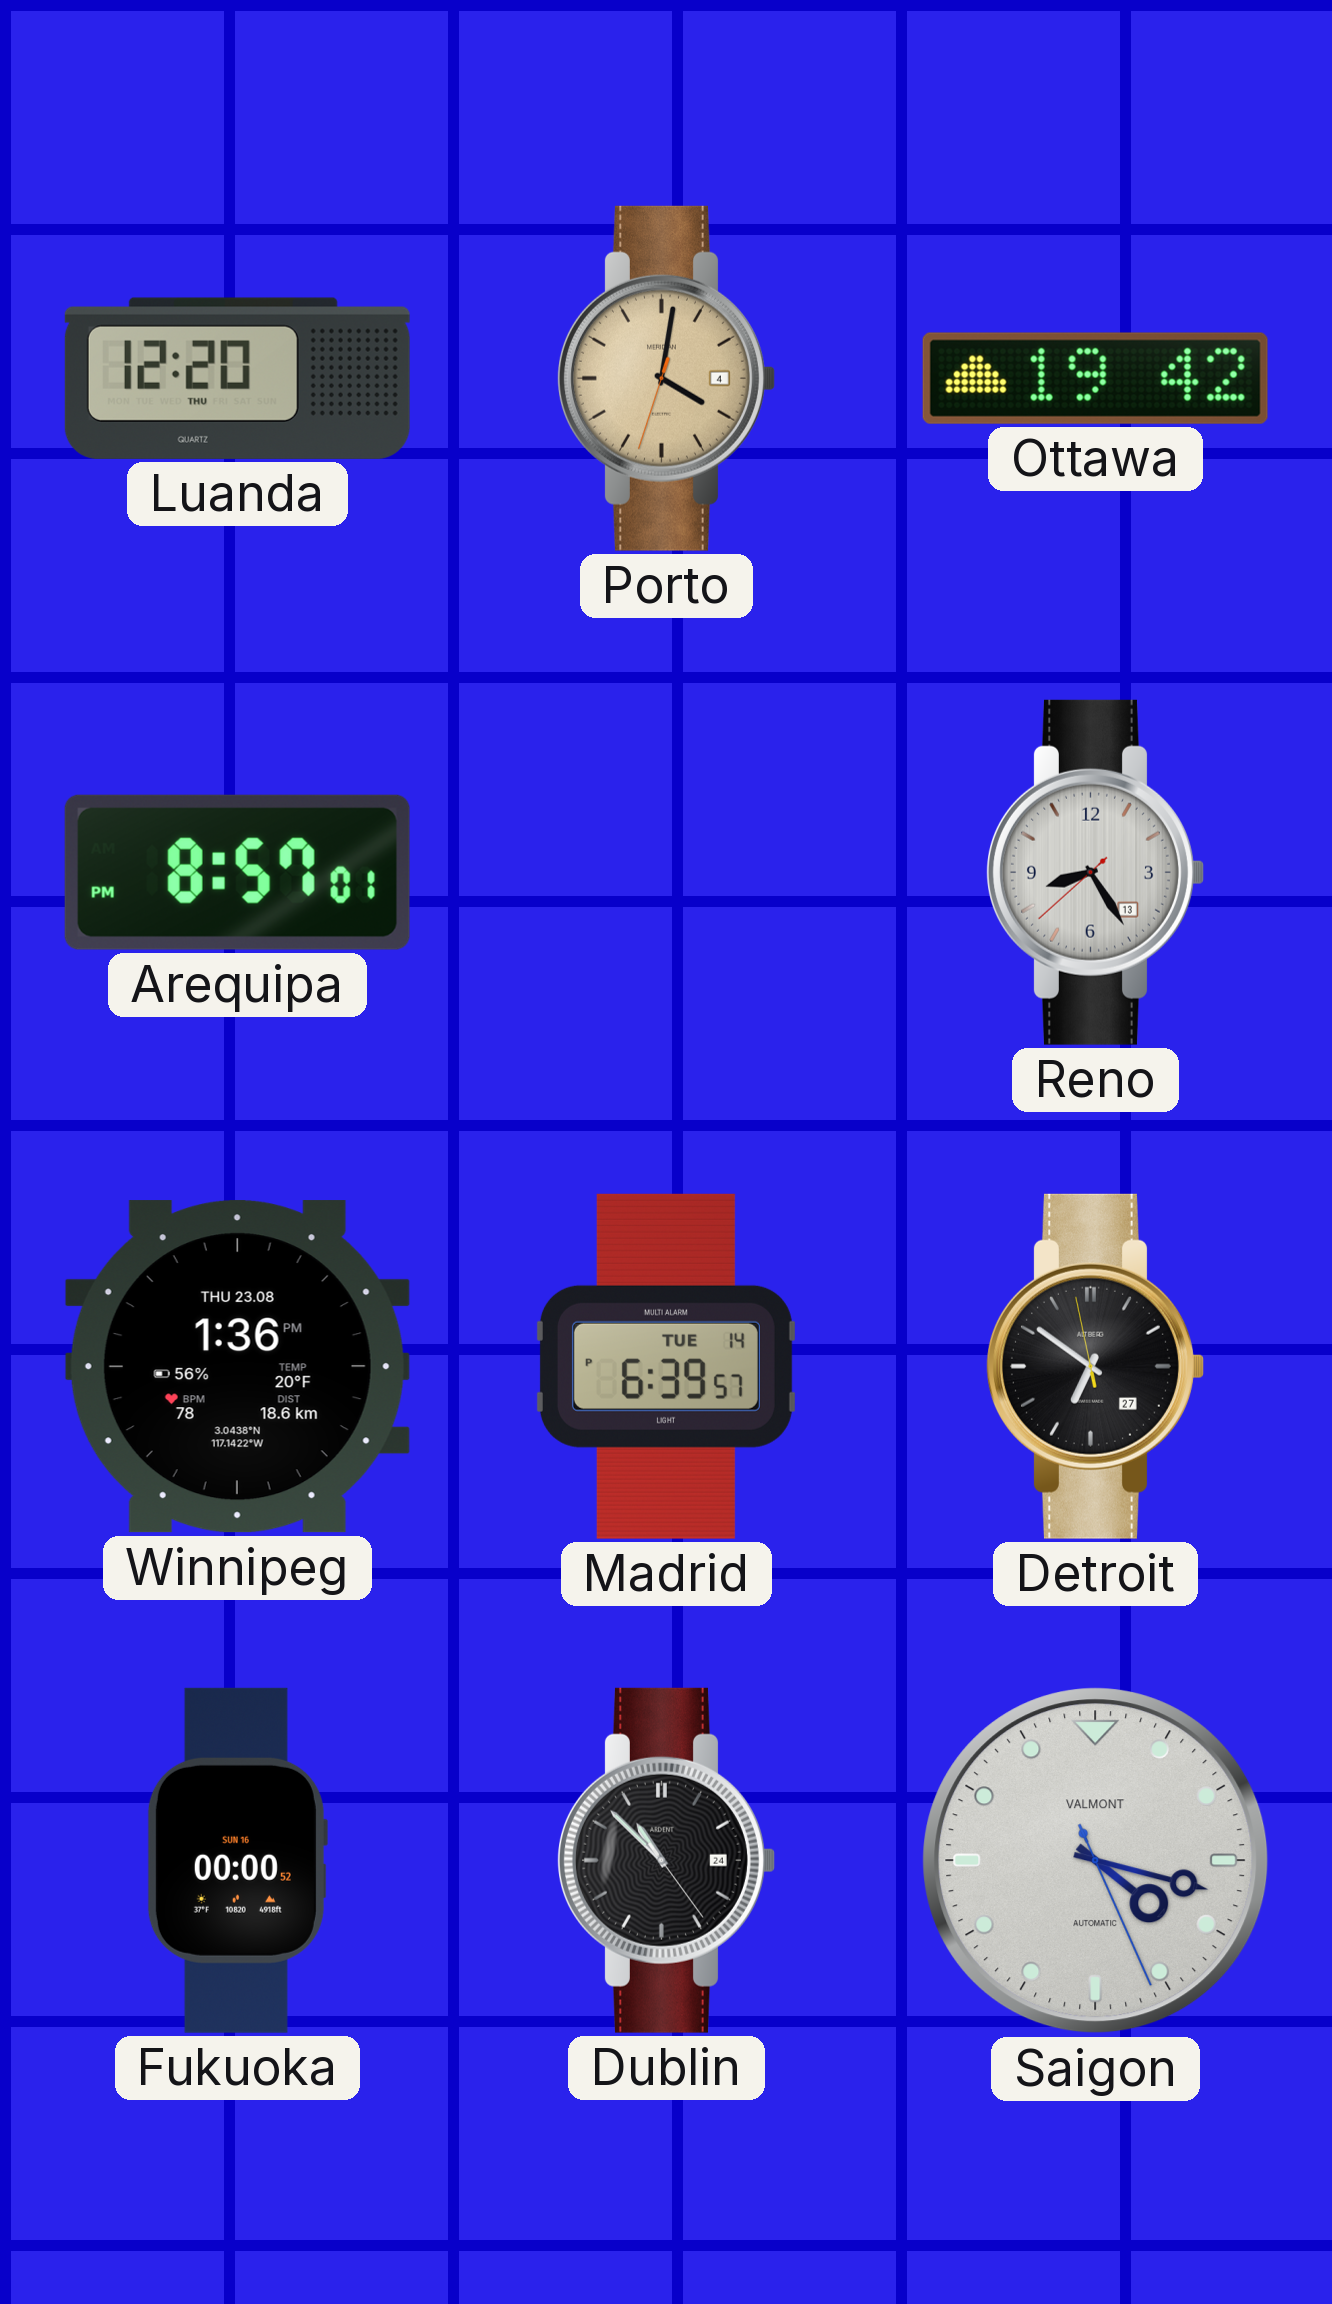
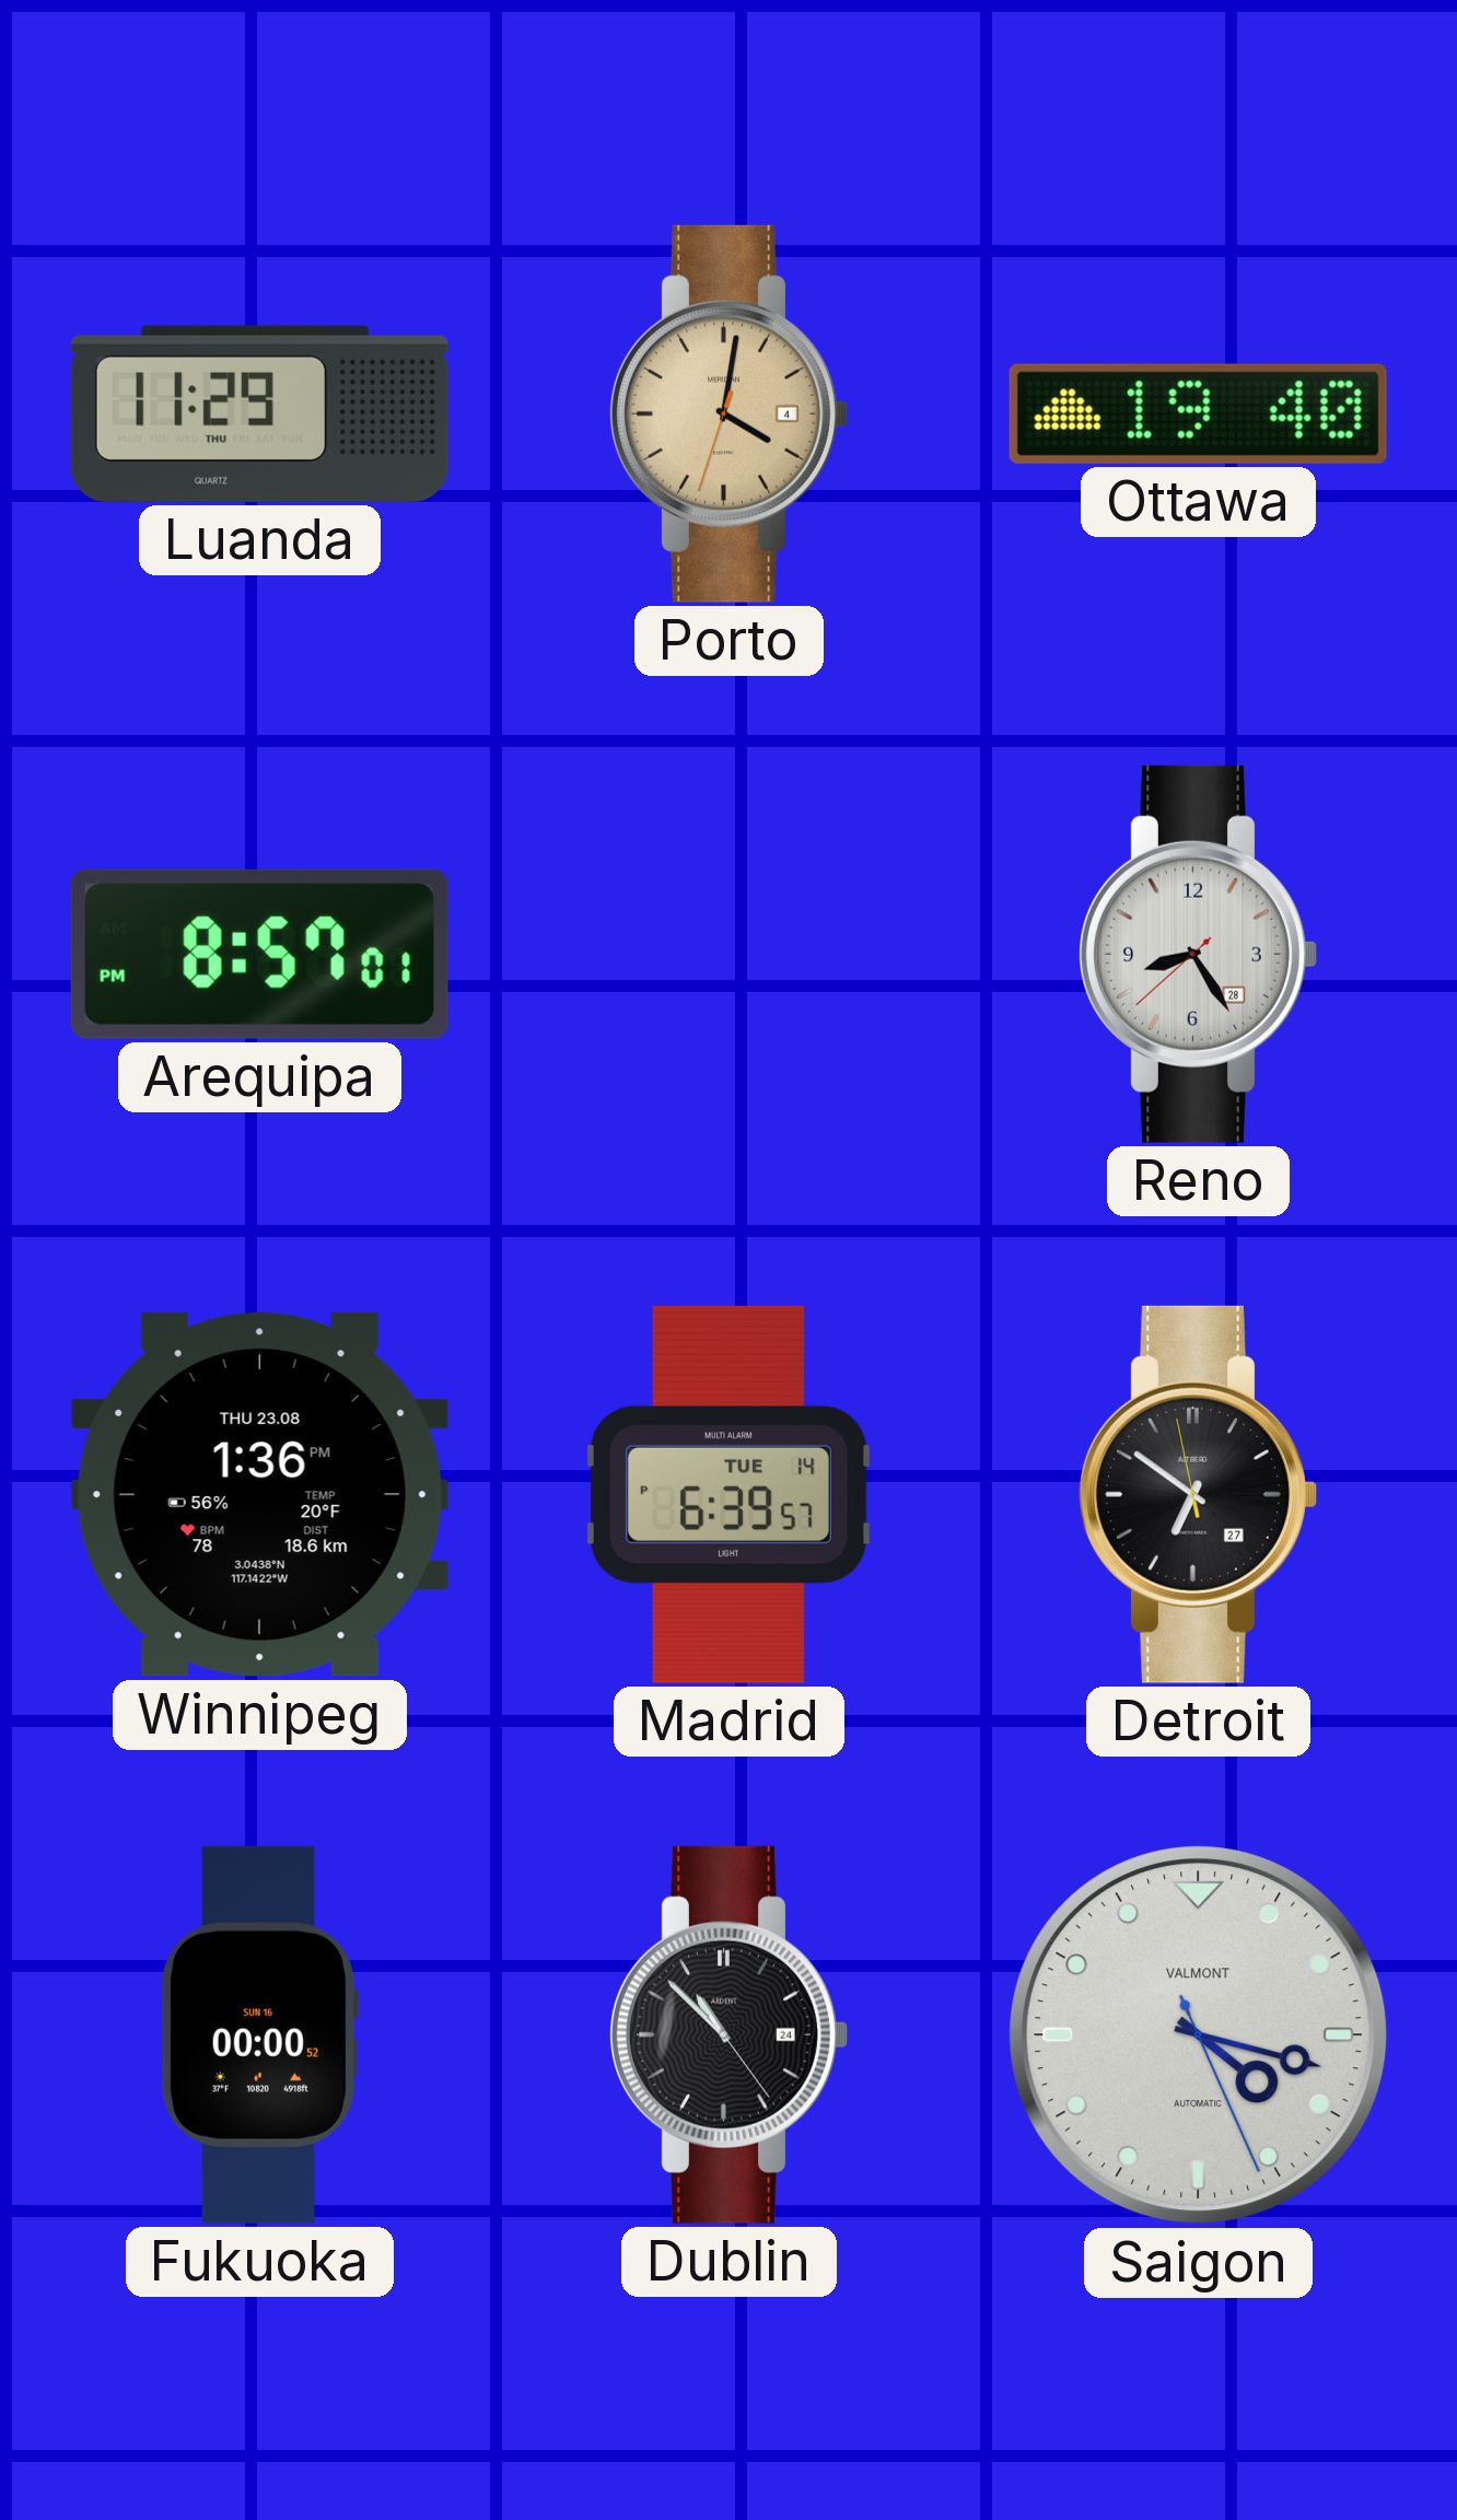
Luanda: 12:20 -> 11:29 (259, 413)
Ottawa: 19:42 -> 19:40 (1198, 413)
Reno date: 13 -> 28 (1199, 954)
